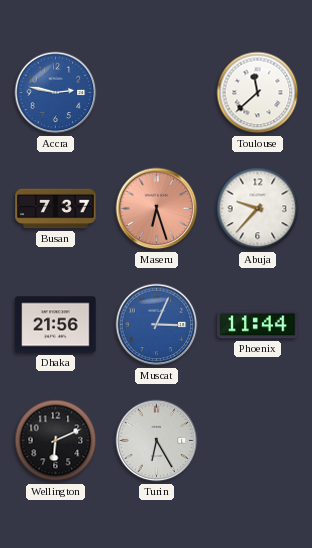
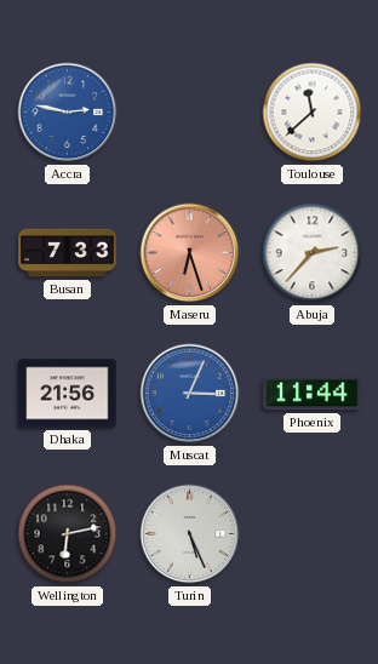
Busan: 7:37 -> 7:33 (68, 253)
Abuja: 9:37 -> 2:37 (313, 253)
Wellington: 6:11 -> 6:13 (68, 534)
Turin: 6:25 -> 5:26 (190, 534)
